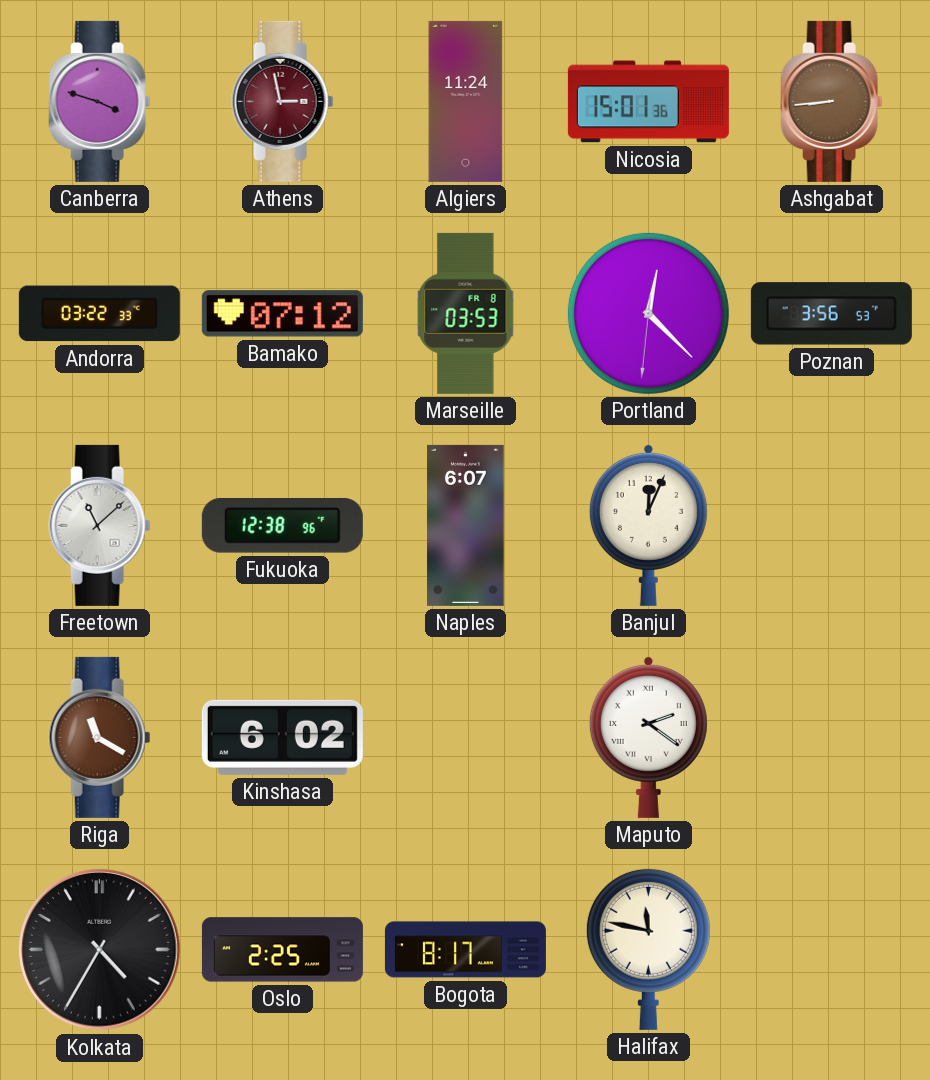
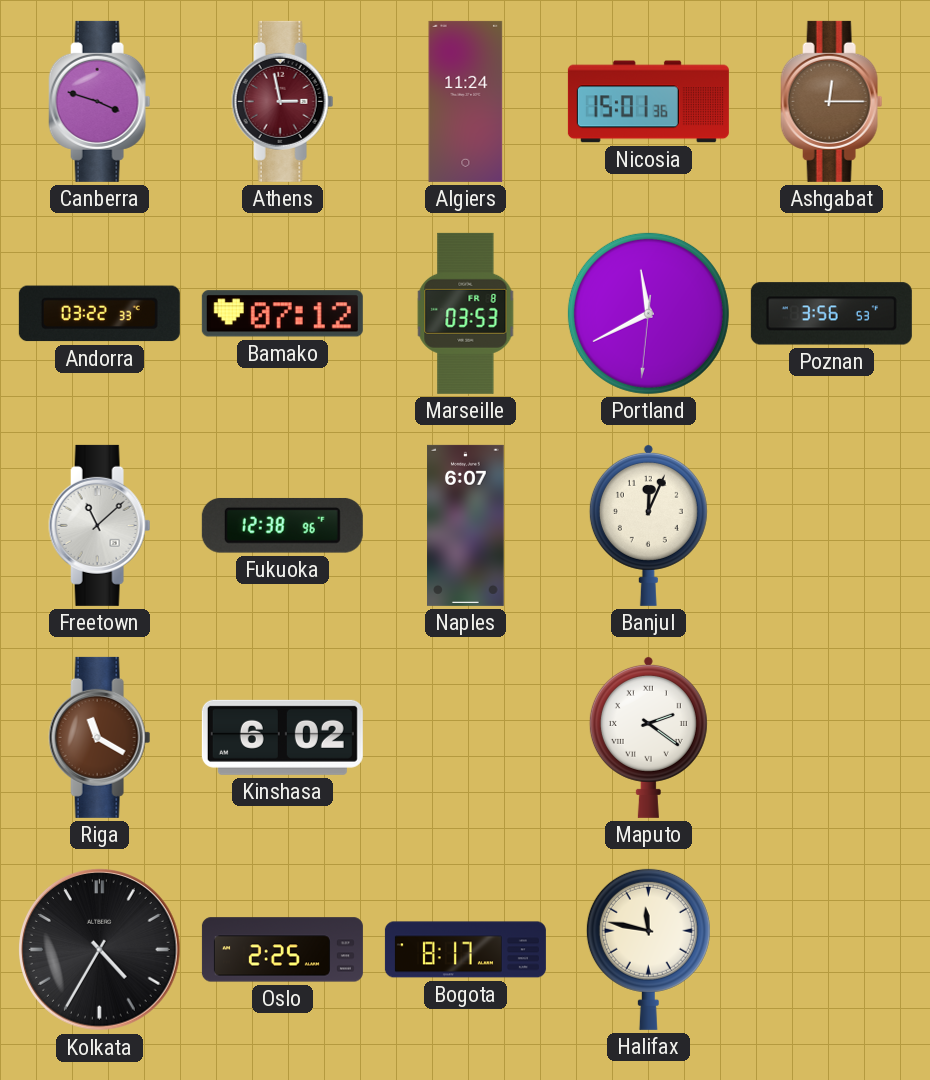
Ashgabat: 8:44 -> 12:15 (832, 101)
Portland: 12:22 -> 11:40 (648, 313)
